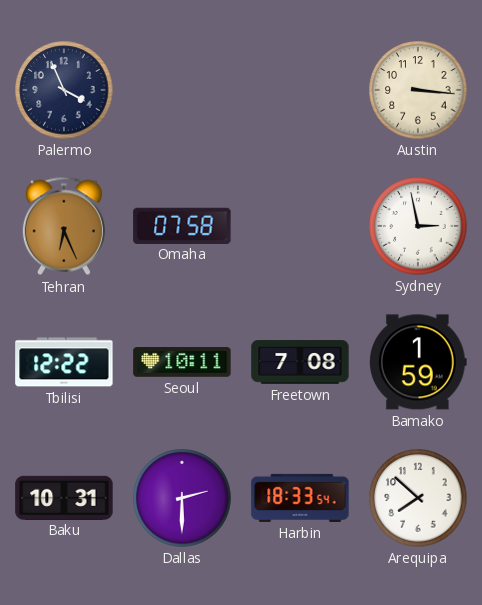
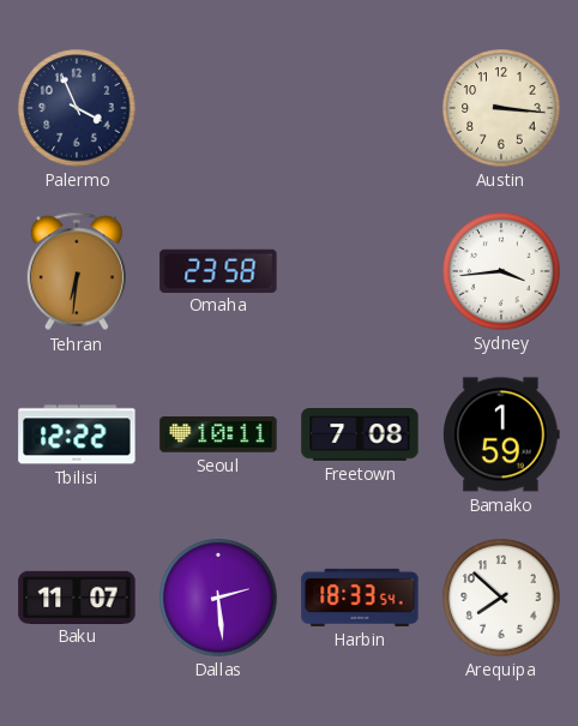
Tehran: 6:26 -> 6:31 (77, 271)
Omaha: 07:58 -> 23:58 (218, 270)
Sydney: 2:58 -> 3:44 (501, 271)
Baku: 10:31 -> 11:07 (77, 596)
Dallas: 2:30 -> 2:29 (218, 598)
